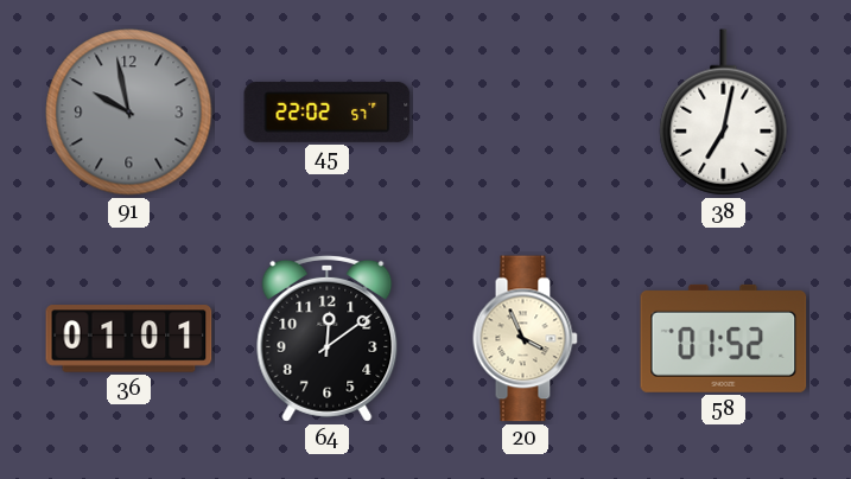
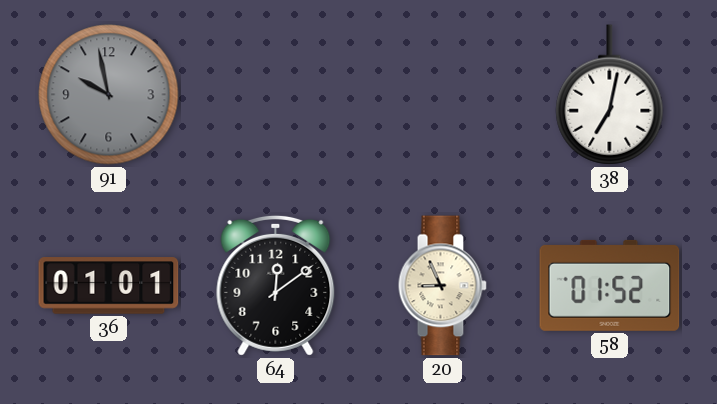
45: 22:02 -> none (328, 111)
20: 3:56 -> 8:56 (442, 286)
